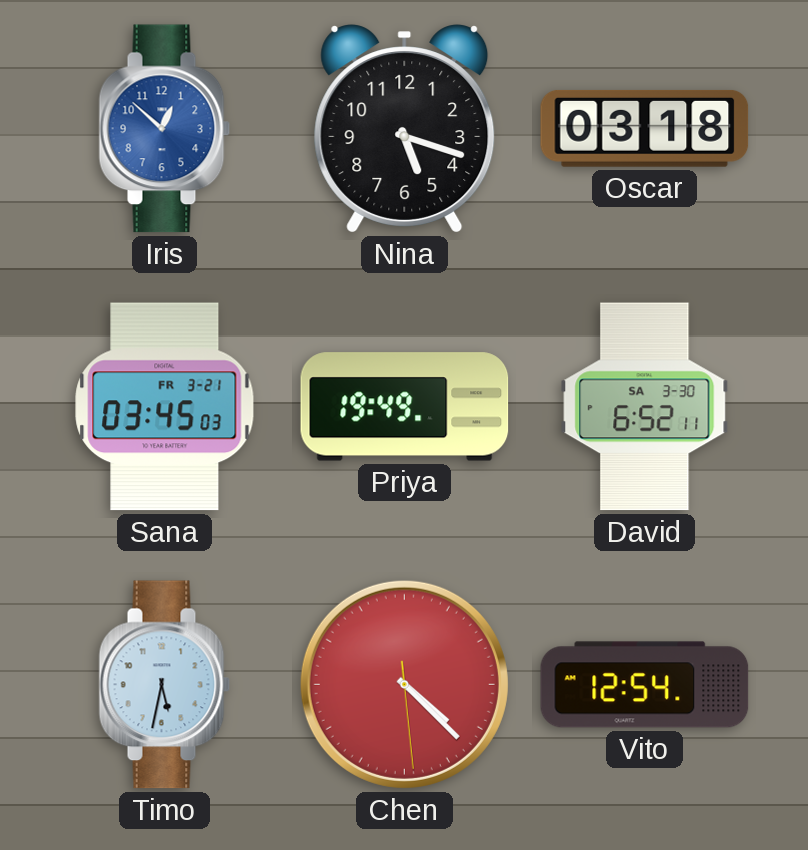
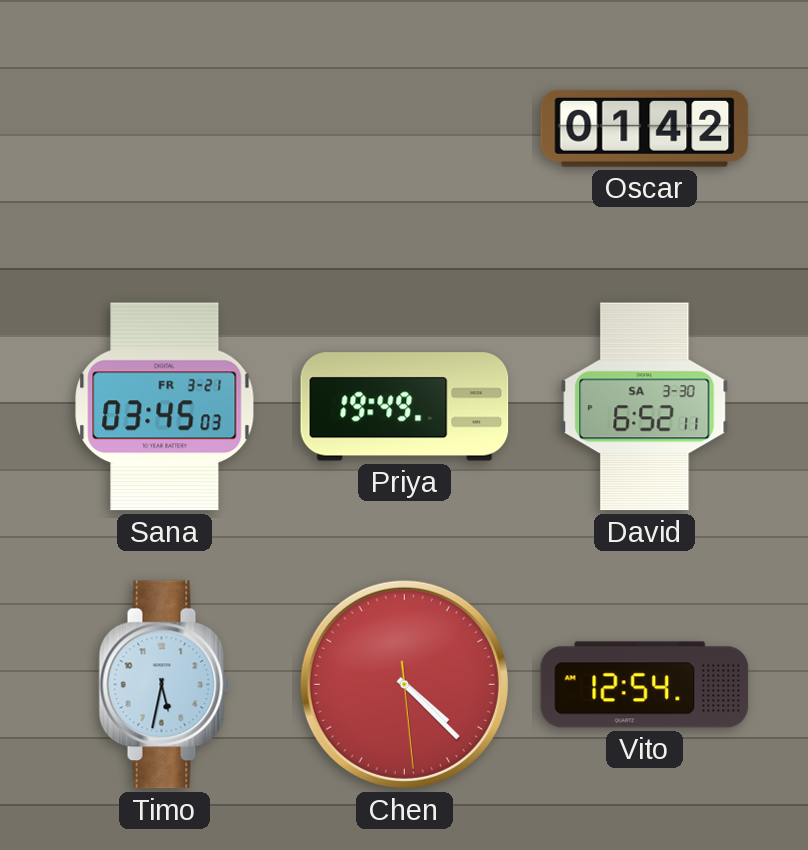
Iris: 12:52 -> none (165, 129)
Nina: 5:18 -> none (405, 129)
Oscar: 03:18 -> 01:42 (645, 128)
